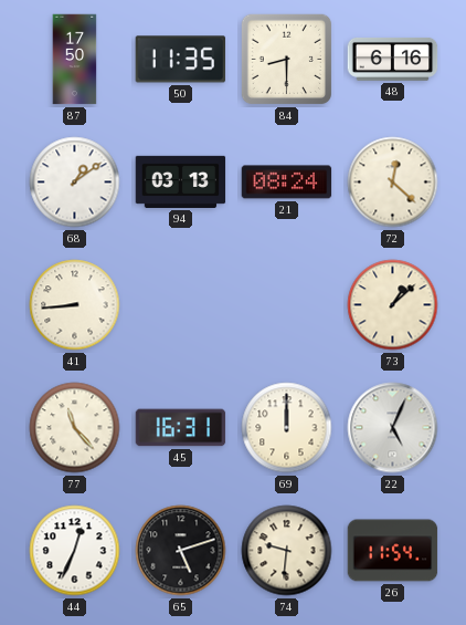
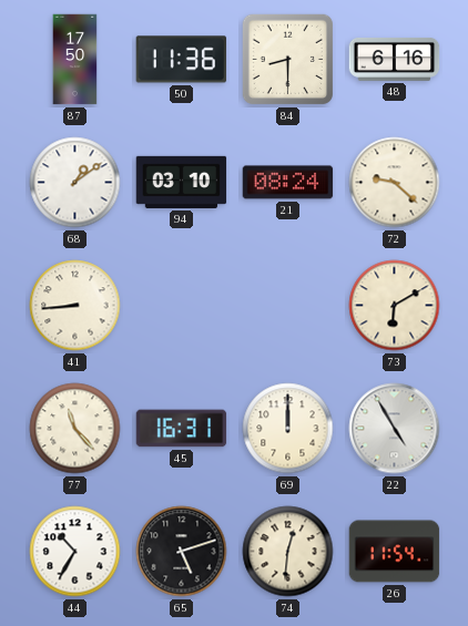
50: 11:35 -> 11:36 (182, 60)
94: 03:13 -> 03:10 (182, 182)
72: 12:22 -> 9:22 (395, 183)
73: 1:08 -> 6:10 (395, 306)
22: 5:04 -> 4:55 (395, 429)
44: 12:34 -> 10:35 (75, 552)
74: 9:31 -> 12:31 (288, 552)
